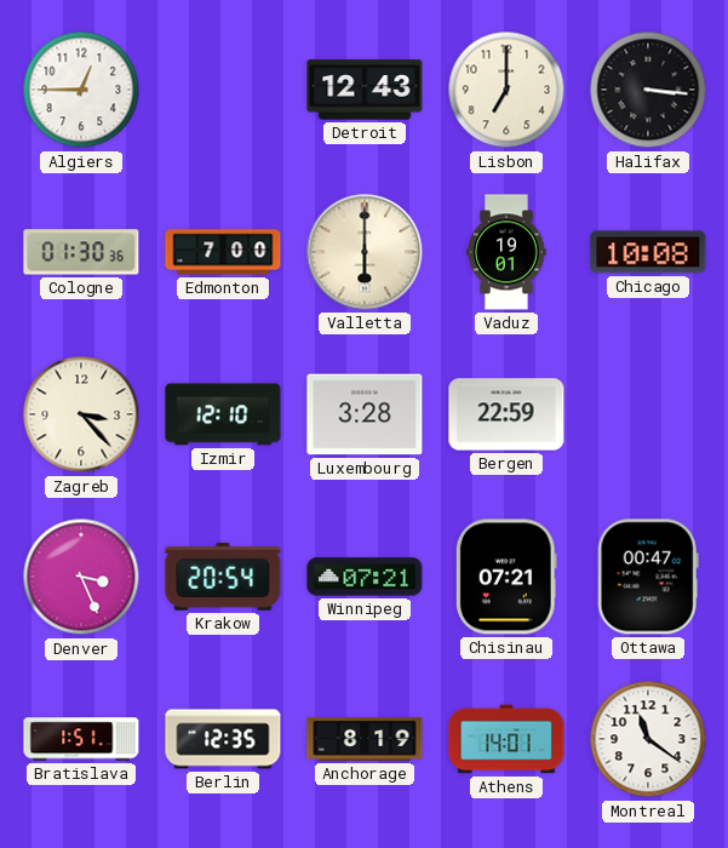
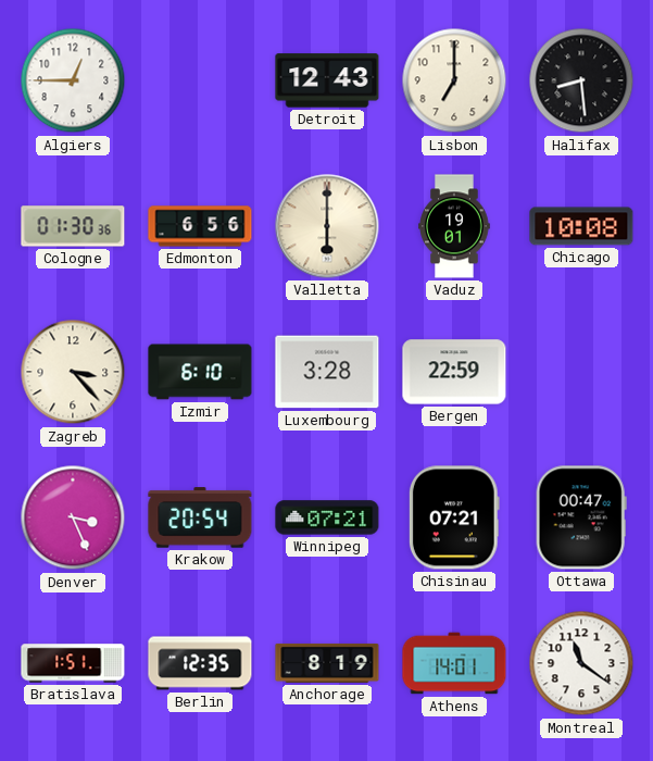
Halifax: 3:16 -> 8:29 (581, 80)
Edmonton: 7:00 -> 6:56 (200, 226)
Izmir: 12:10 -> 6:10 (200, 372)
